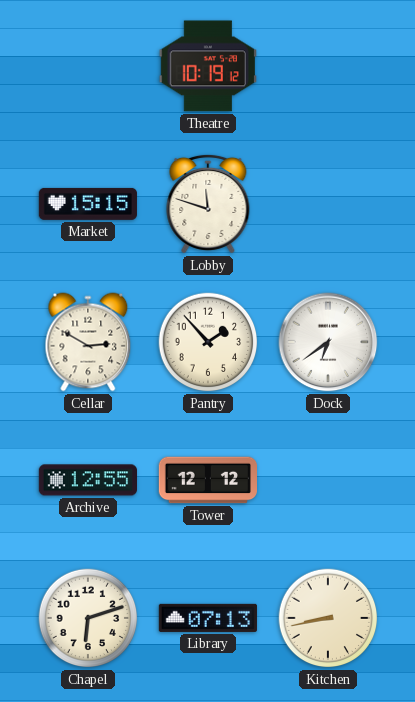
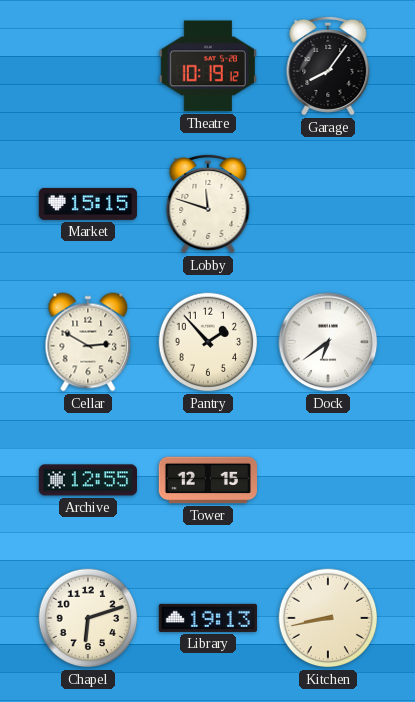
Garage: none -> 8:06 (328, 66)
Tower: 12:12 -> 12:15 (207, 480)
Library: 07:13 -> 19:13 (208, 618)
